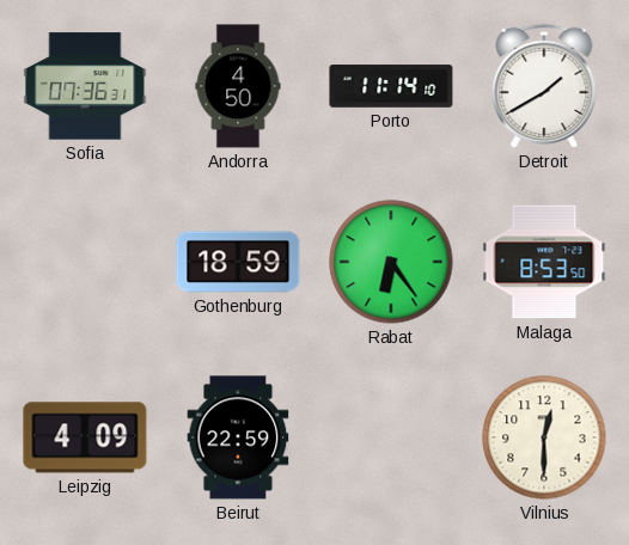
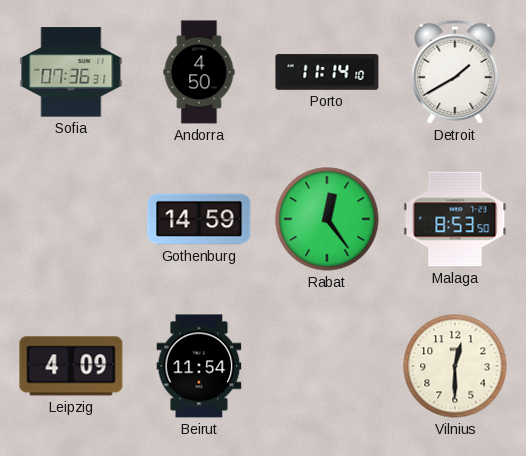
Gothenburg: 18:59 -> 14:59 (199, 219)
Rabat: 6:24 -> 12:24 (327, 219)
Beirut: 22:59 -> 11:54 (199, 366)
